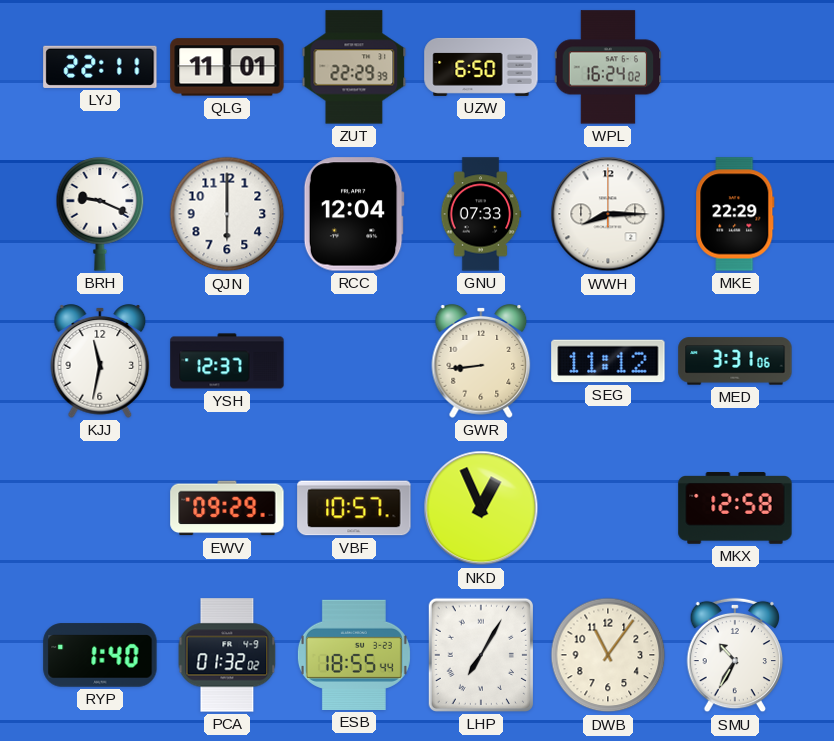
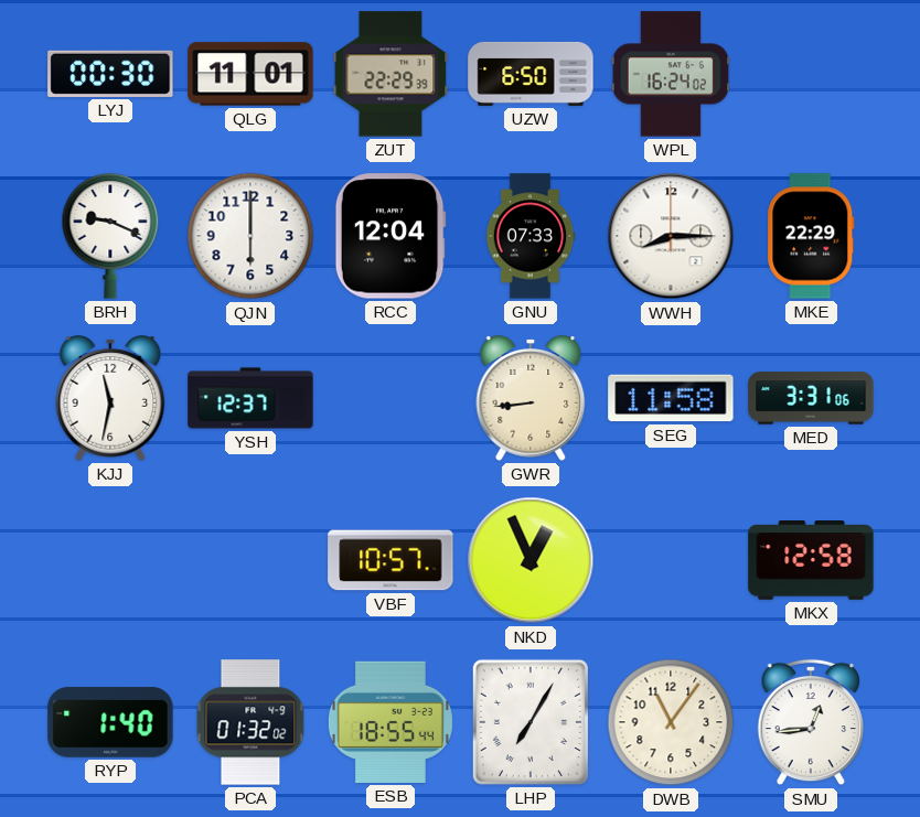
LYJ: 22:11 -> 00:30 (110, 74)
SEG: 11:12 -> 11:58 (671, 398)
EWV: 09:29 -> none (227, 508)
SMU: 10:35 -> 12:44 (811, 722)
